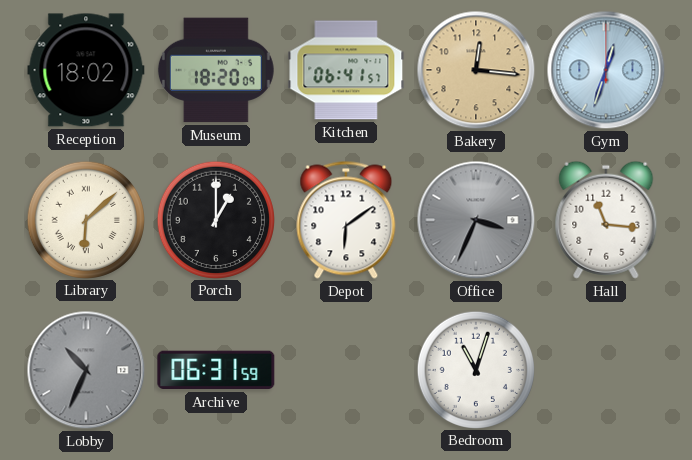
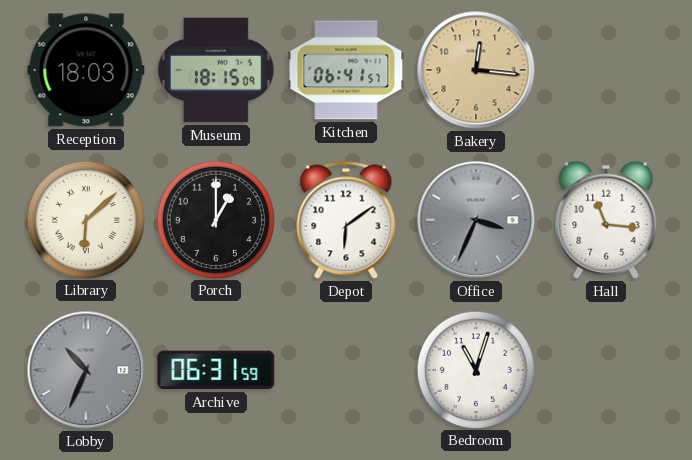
Reception: 18:02 -> 18:03 (86, 70)
Museum: 18:20 -> 18:15 (216, 70)
Gym: 12:33 -> none (606, 70)
